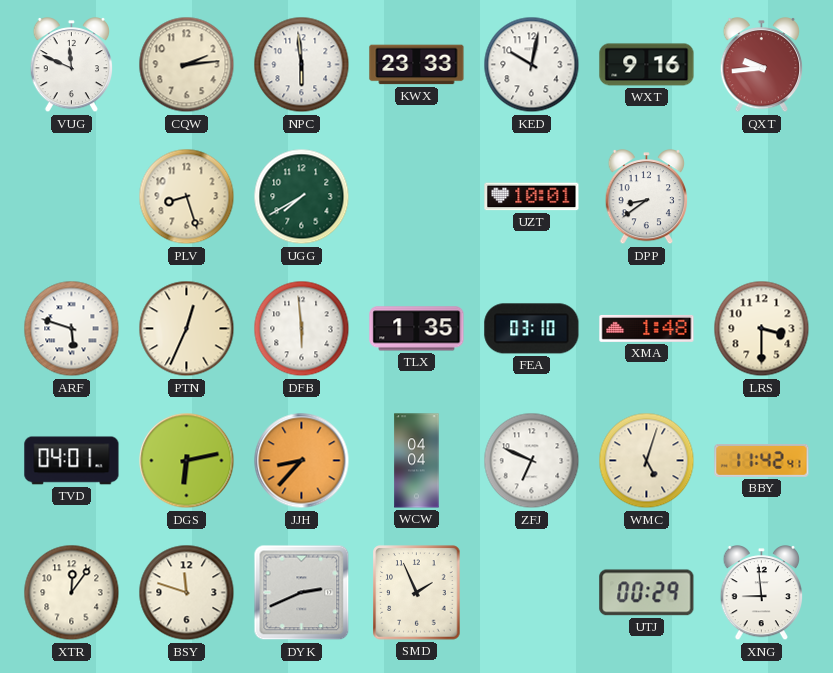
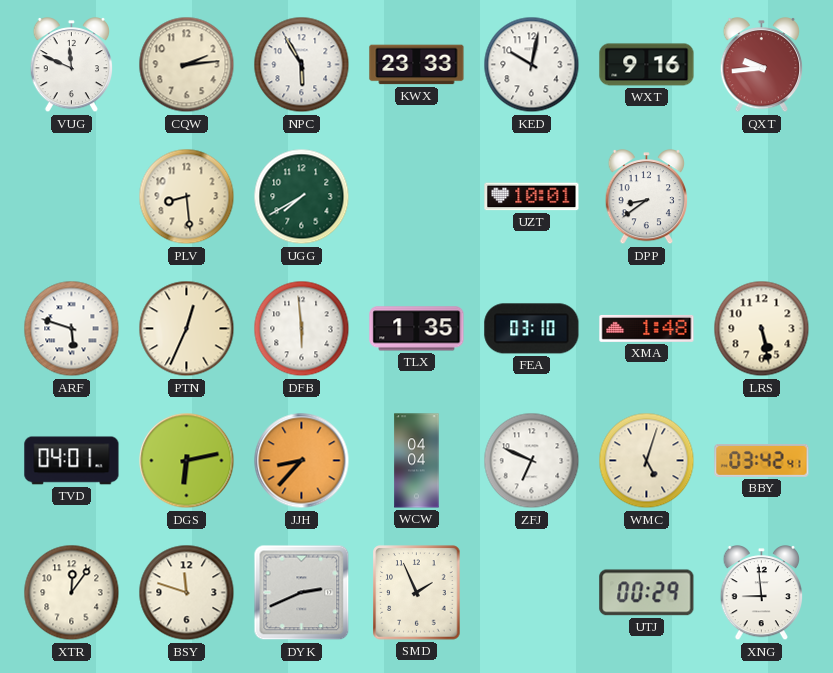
NPC: 5:59 -> 5:55 (302, 65)
PLV: 8:27 -> 8:29 (187, 197)
LRS: 3:30 -> 5:28 (762, 329)
BBY: 11:42 -> 03:42 (762, 461)
